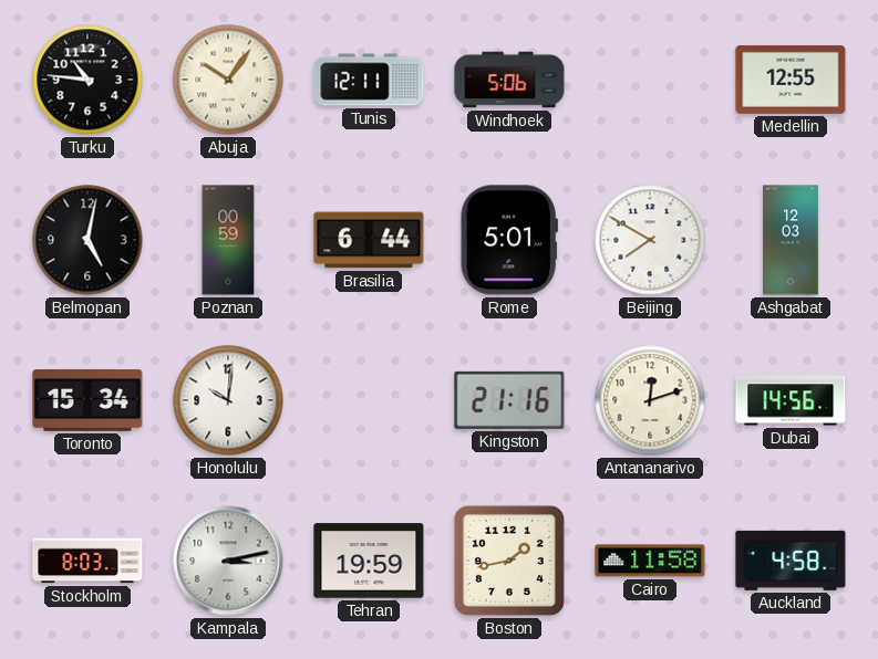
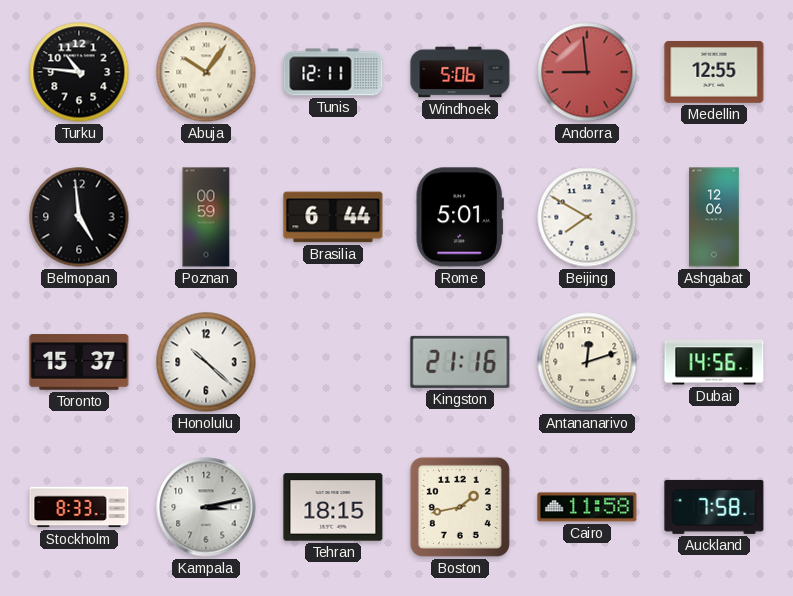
Andorra: none -> 8:59 (587, 72)
Belmopan: 5:02 -> 4:59 (79, 217)
Ashgabat: 12:03 -> 12:06 (714, 217)
Toronto: 15:34 -> 15:37 (79, 362)
Honolulu: 10:01 -> 10:22 (206, 362)
Stockholm: 8:03 -> 8:33 (79, 507)
Tehran: 19:59 -> 18:15 (333, 507)
Auckland: 4:58 -> 7:58 (714, 507)
